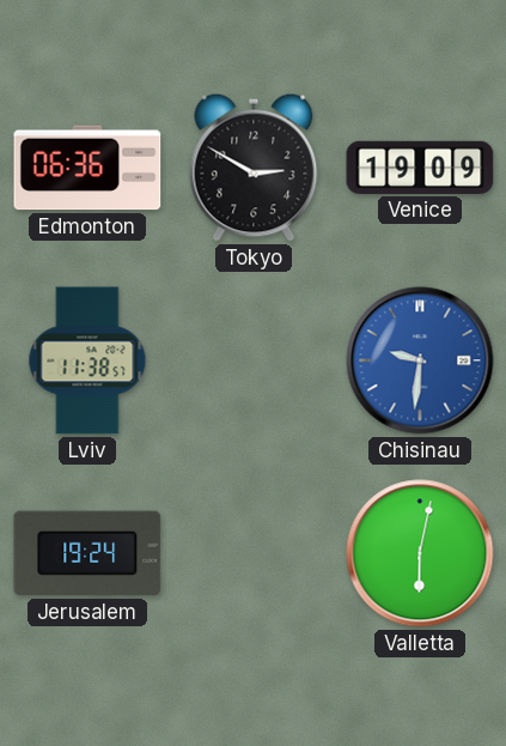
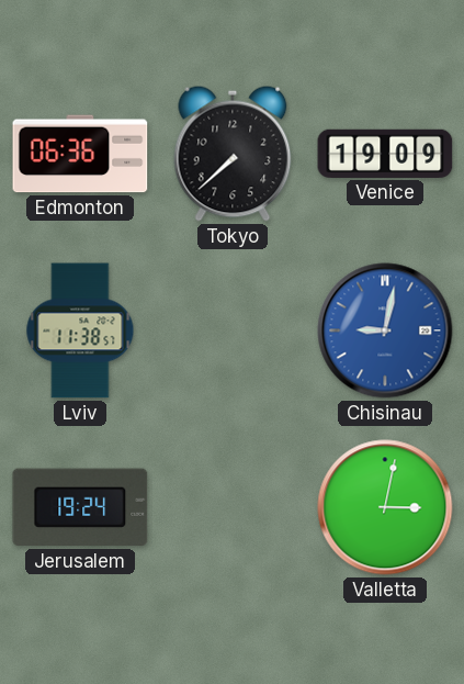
Tokyo: 2:50 -> 7:38 (233, 154)
Chisinau: 9:31 -> 9:02 (385, 330)
Valletta: 6:02 -> 3:02 (385, 507)
